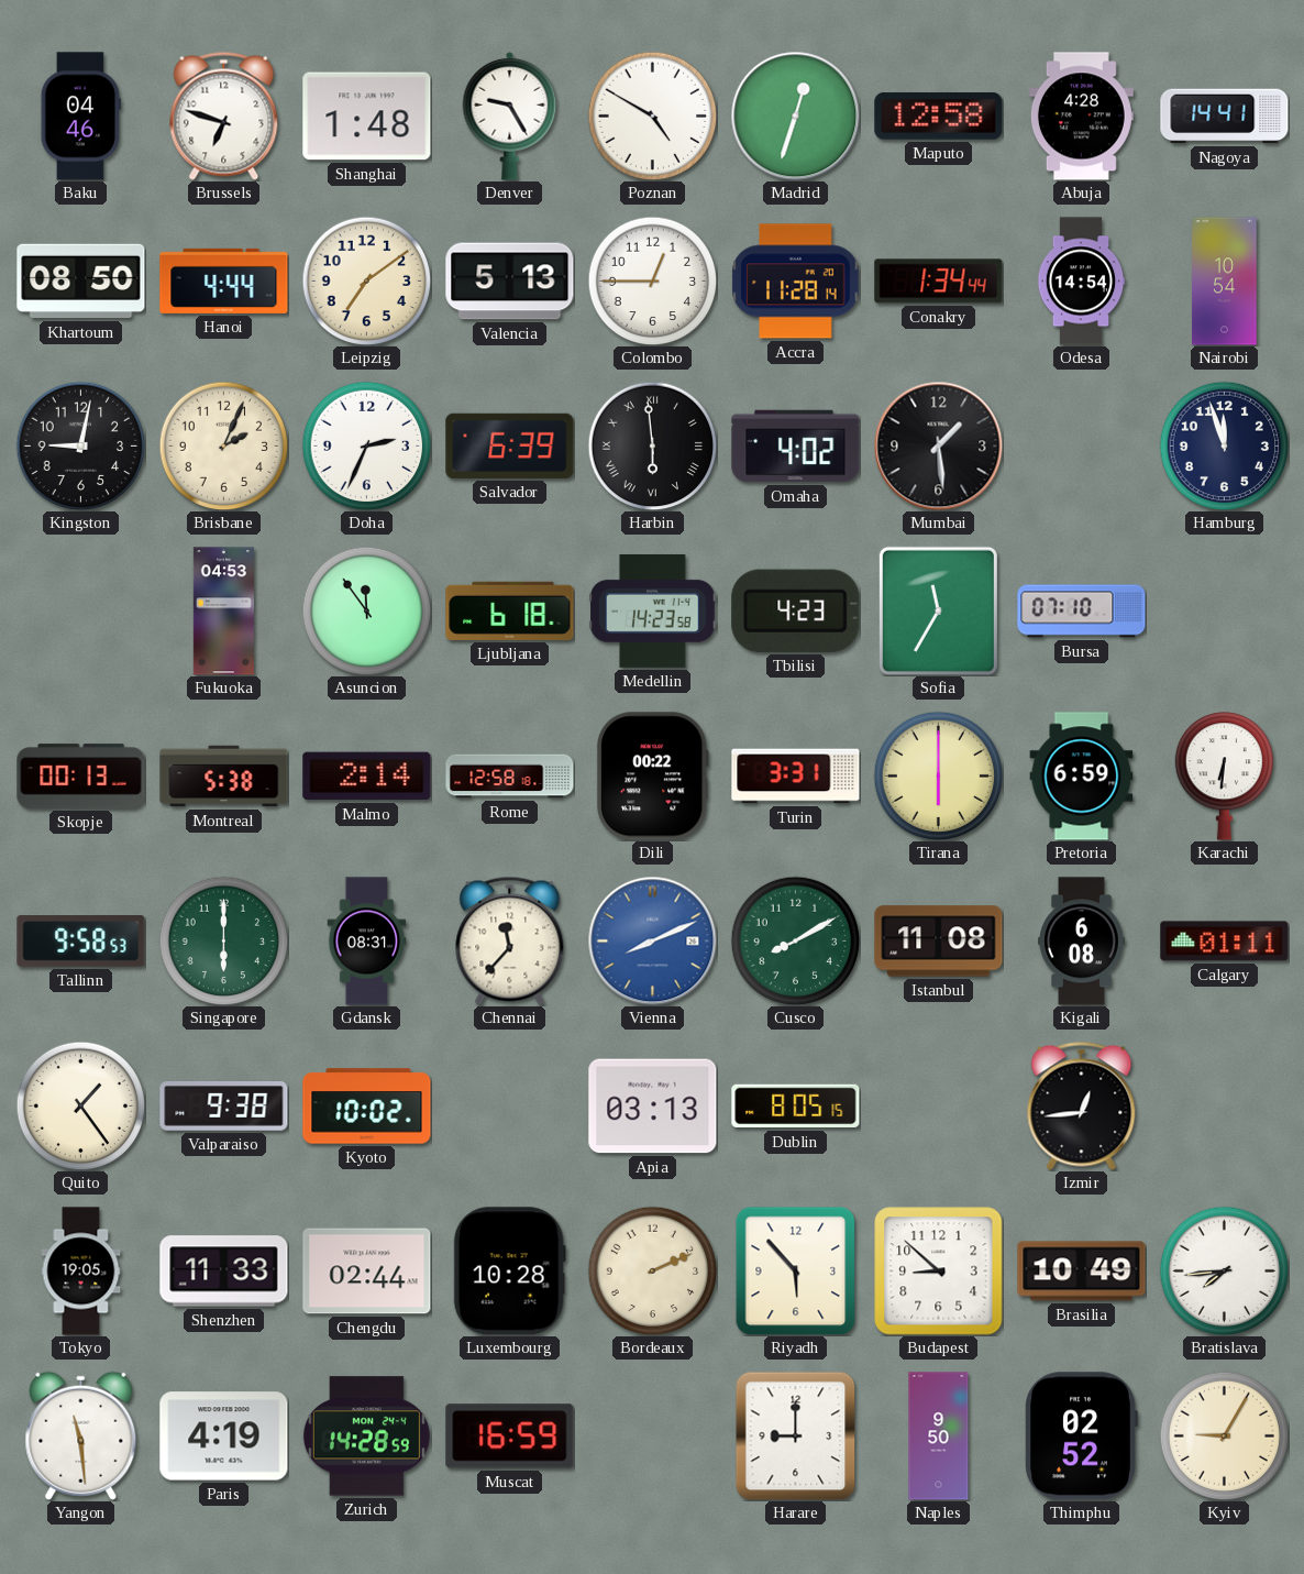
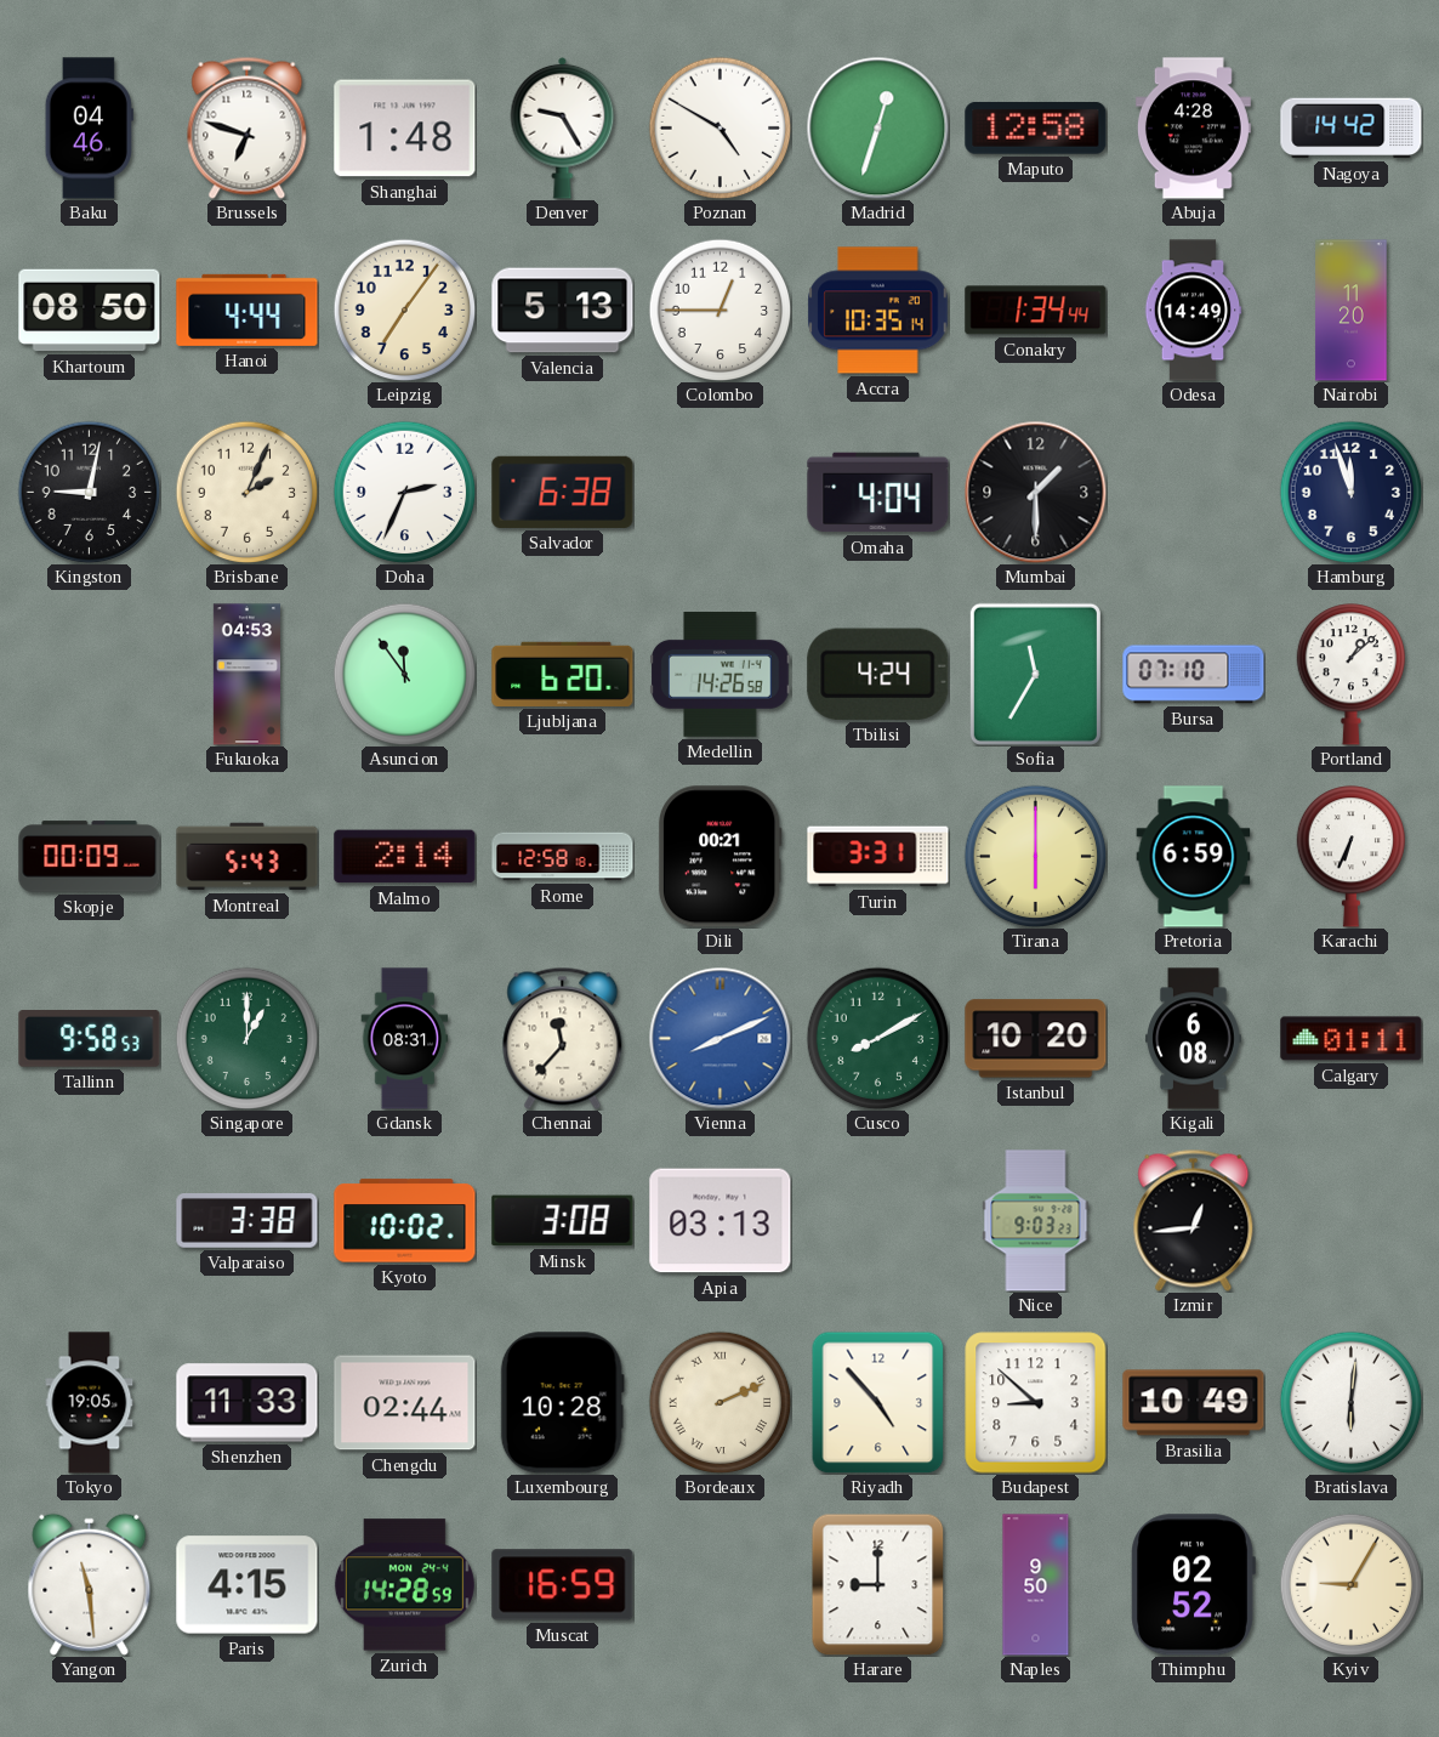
Nagoya: 14:41 -> 14:42 (1352, 129)
Leipzig: 7:09 -> 7:06 (404, 310)
Accra: 11:28 -> 10:35 (878, 311)
Odesa: 14:54 -> 14:49 (1193, 311)
Nairobi: 10:54 -> 11:20 (1352, 311)
Salvador: 6:39 -> 6:38 (563, 492)
Harbin: 5:59 -> none (652, 445)
Omaha: 4:02 -> 4:04 (878, 493)
Mumbai: 1:29 -> 1:30 (1035, 492)
Ljubljana: 6:18 -> 6:20 (563, 674)
Medellin: 14:23 -> 14:26 (721, 674)
Tbilisi: 4:23 -> 4:24 (878, 674)
Portland: none -> 1:08 (1350, 675)
Skopje: 00:13 -> 00:09 (90, 857)
Montreal: 5:38 -> 5:43 (248, 857)
Dili: 00:22 -> 00:21 (719, 857)
Karachi: 6:31 -> 6:34 (1350, 857)
Singapore: 6:00 -> 1:00 (246, 1038)
Istanbul: 11:08 -> 10:20 (1036, 1039)
Quito: 1:24 -> none (80, 1105)
Valparaiso: 9:38 -> 3:38 (248, 1221)
Minsk: none -> 3:08 (563, 1221)
Dublin: 8:05 -> none (796, 1107)
Nice: none -> 9:03 (1036, 1221)
Bordeaux numerals: Arabic -> Roman (719, 1402)
Riyadh: 5:53 -> 4:53 (878, 1402)
Bratislava: 7:44 -> 6:01 (1350, 1402)
Paris: 4:19 -> 4:15 (248, 1585)
